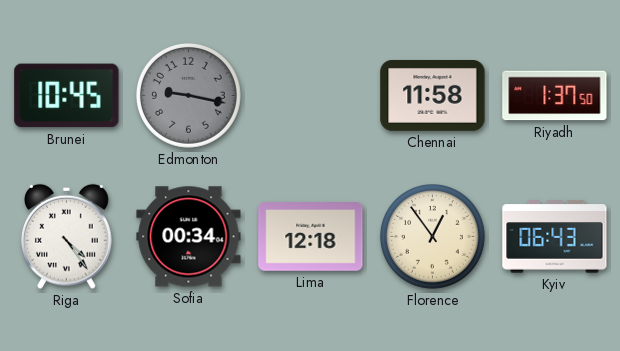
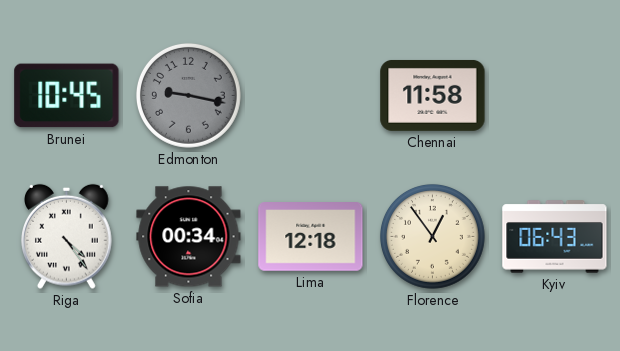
Riyadh: 1:37 -> none (555, 96)
